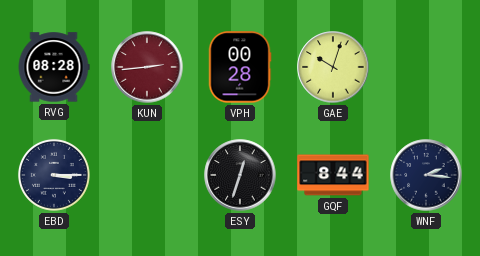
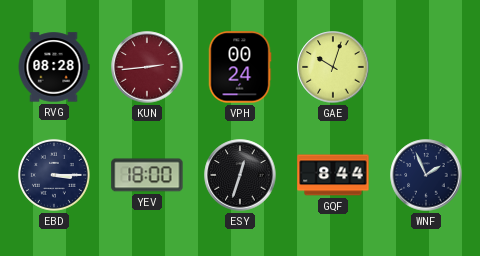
VPH: 00:28 -> 00:24 (240, 67)
YEV: none -> 18:00 (147, 175)
WNF: 2:16 -> 1:56 (426, 175)
